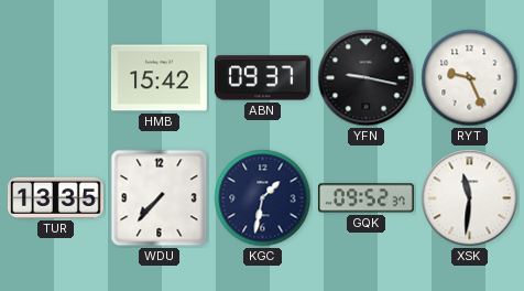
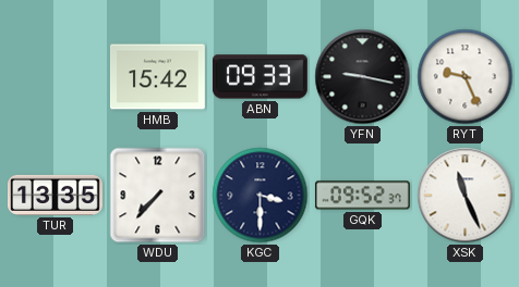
ABN: 09:37 -> 09:33 (259, 77)
KGC: 1:32 -> 3:30 (261, 196)
XSK: 11:31 -> 11:26 (466, 196)
